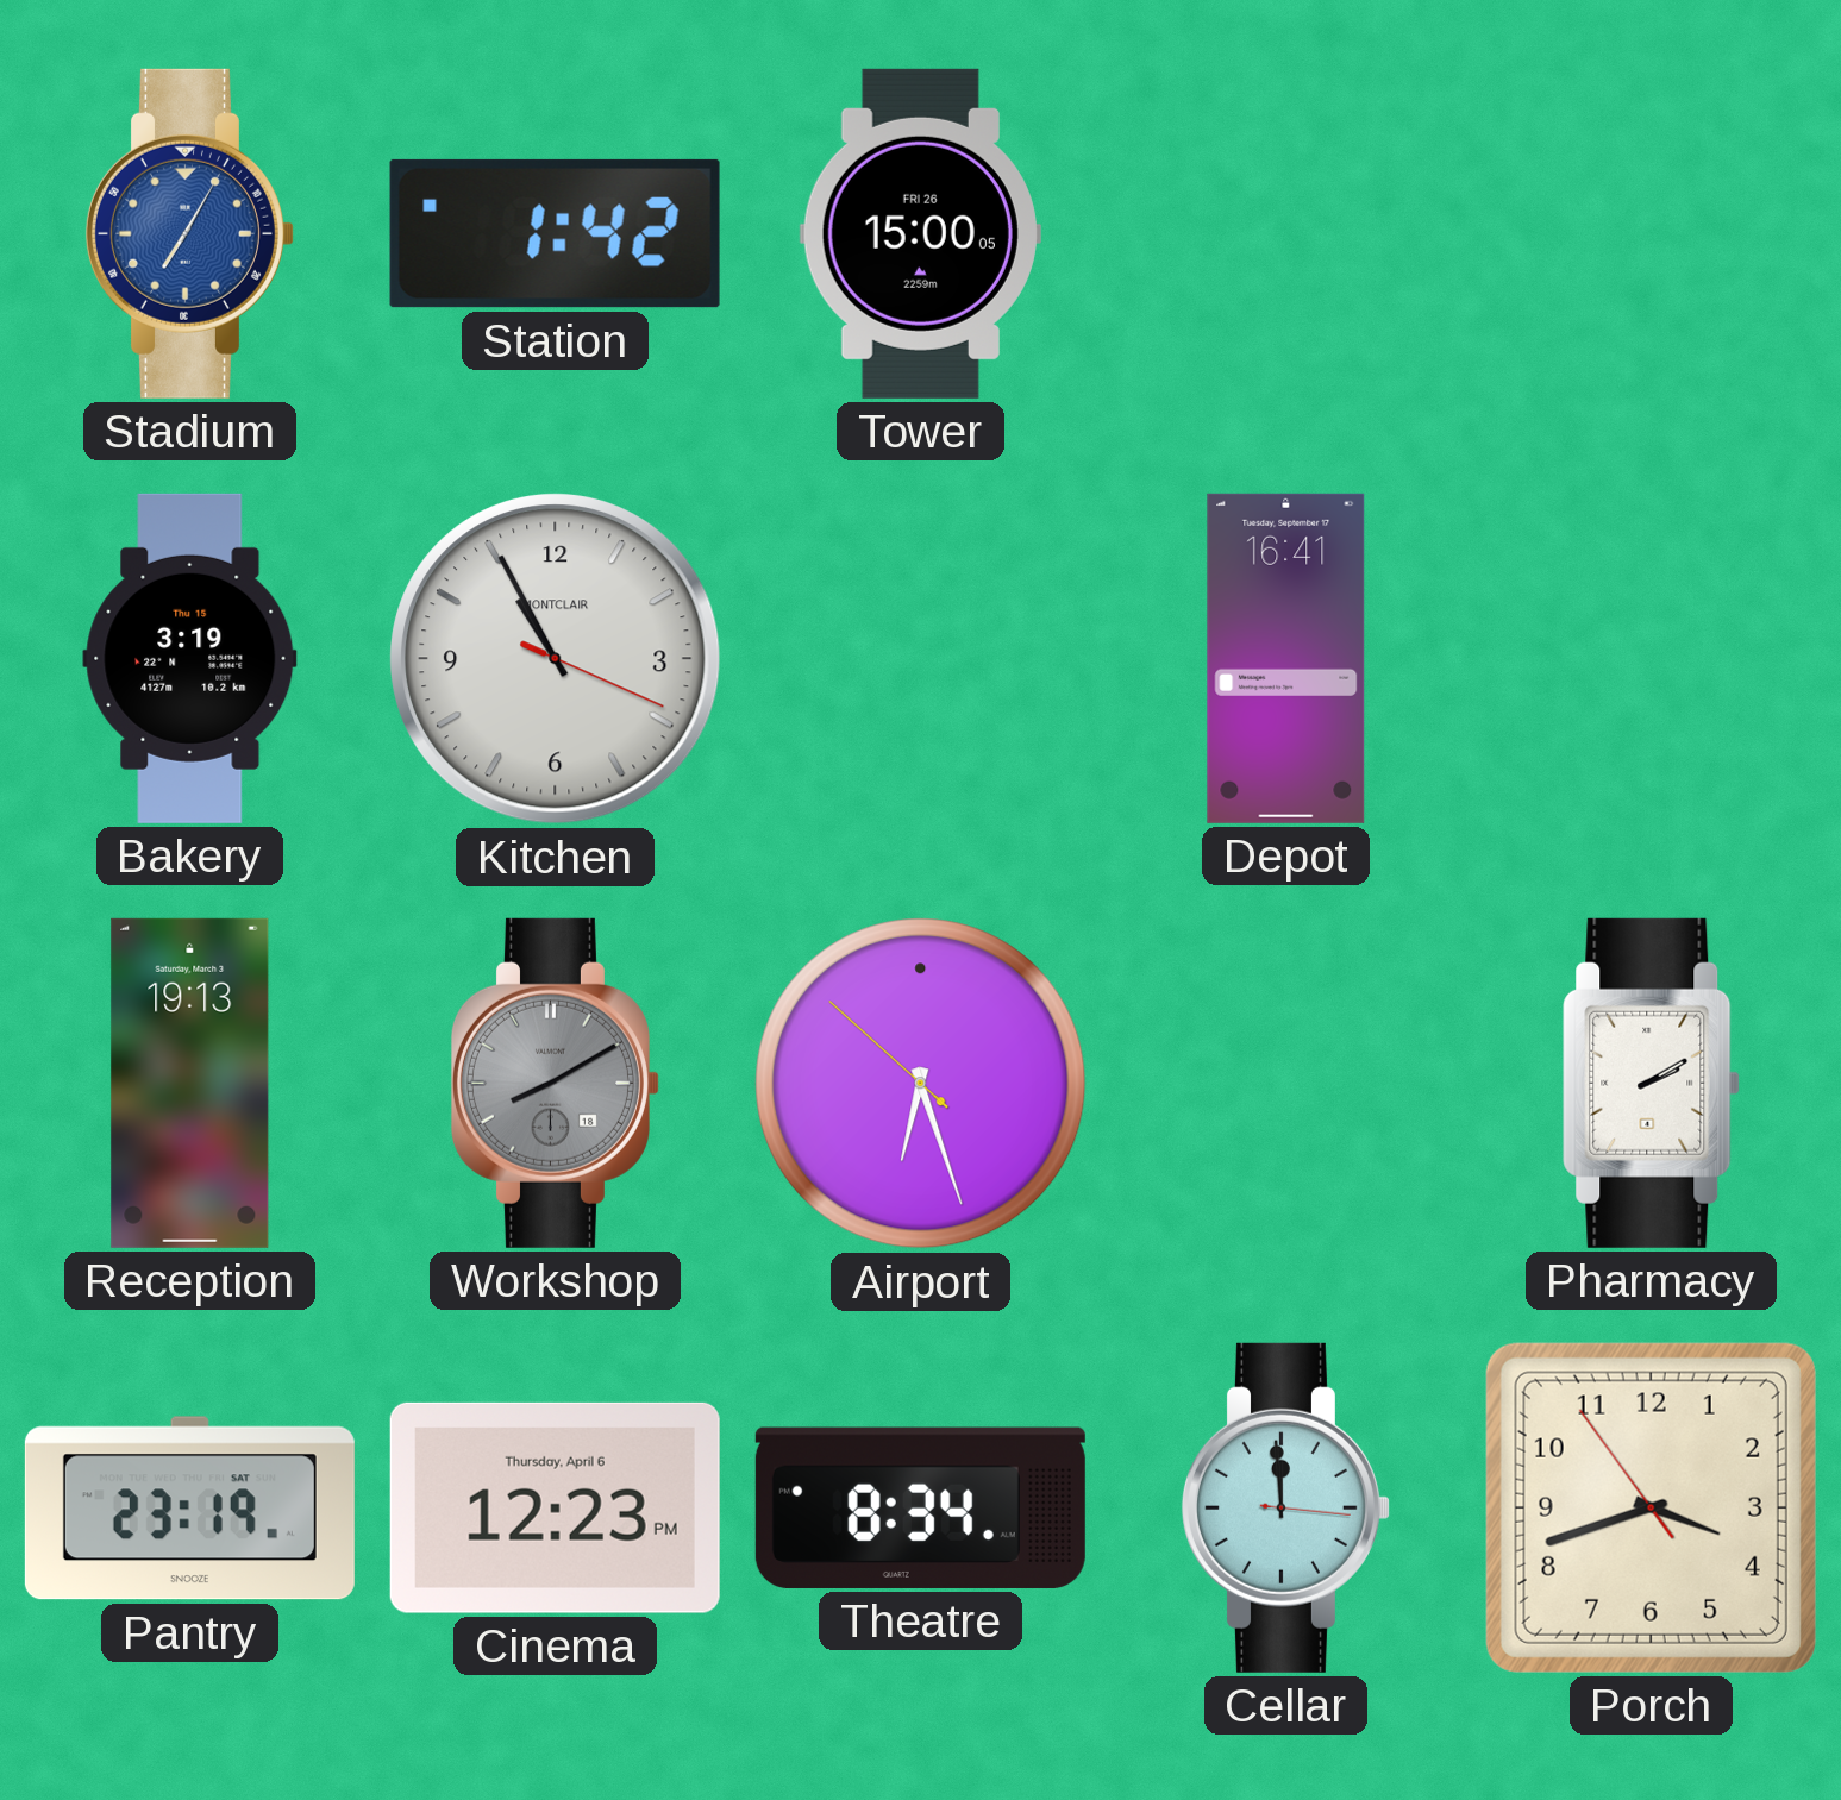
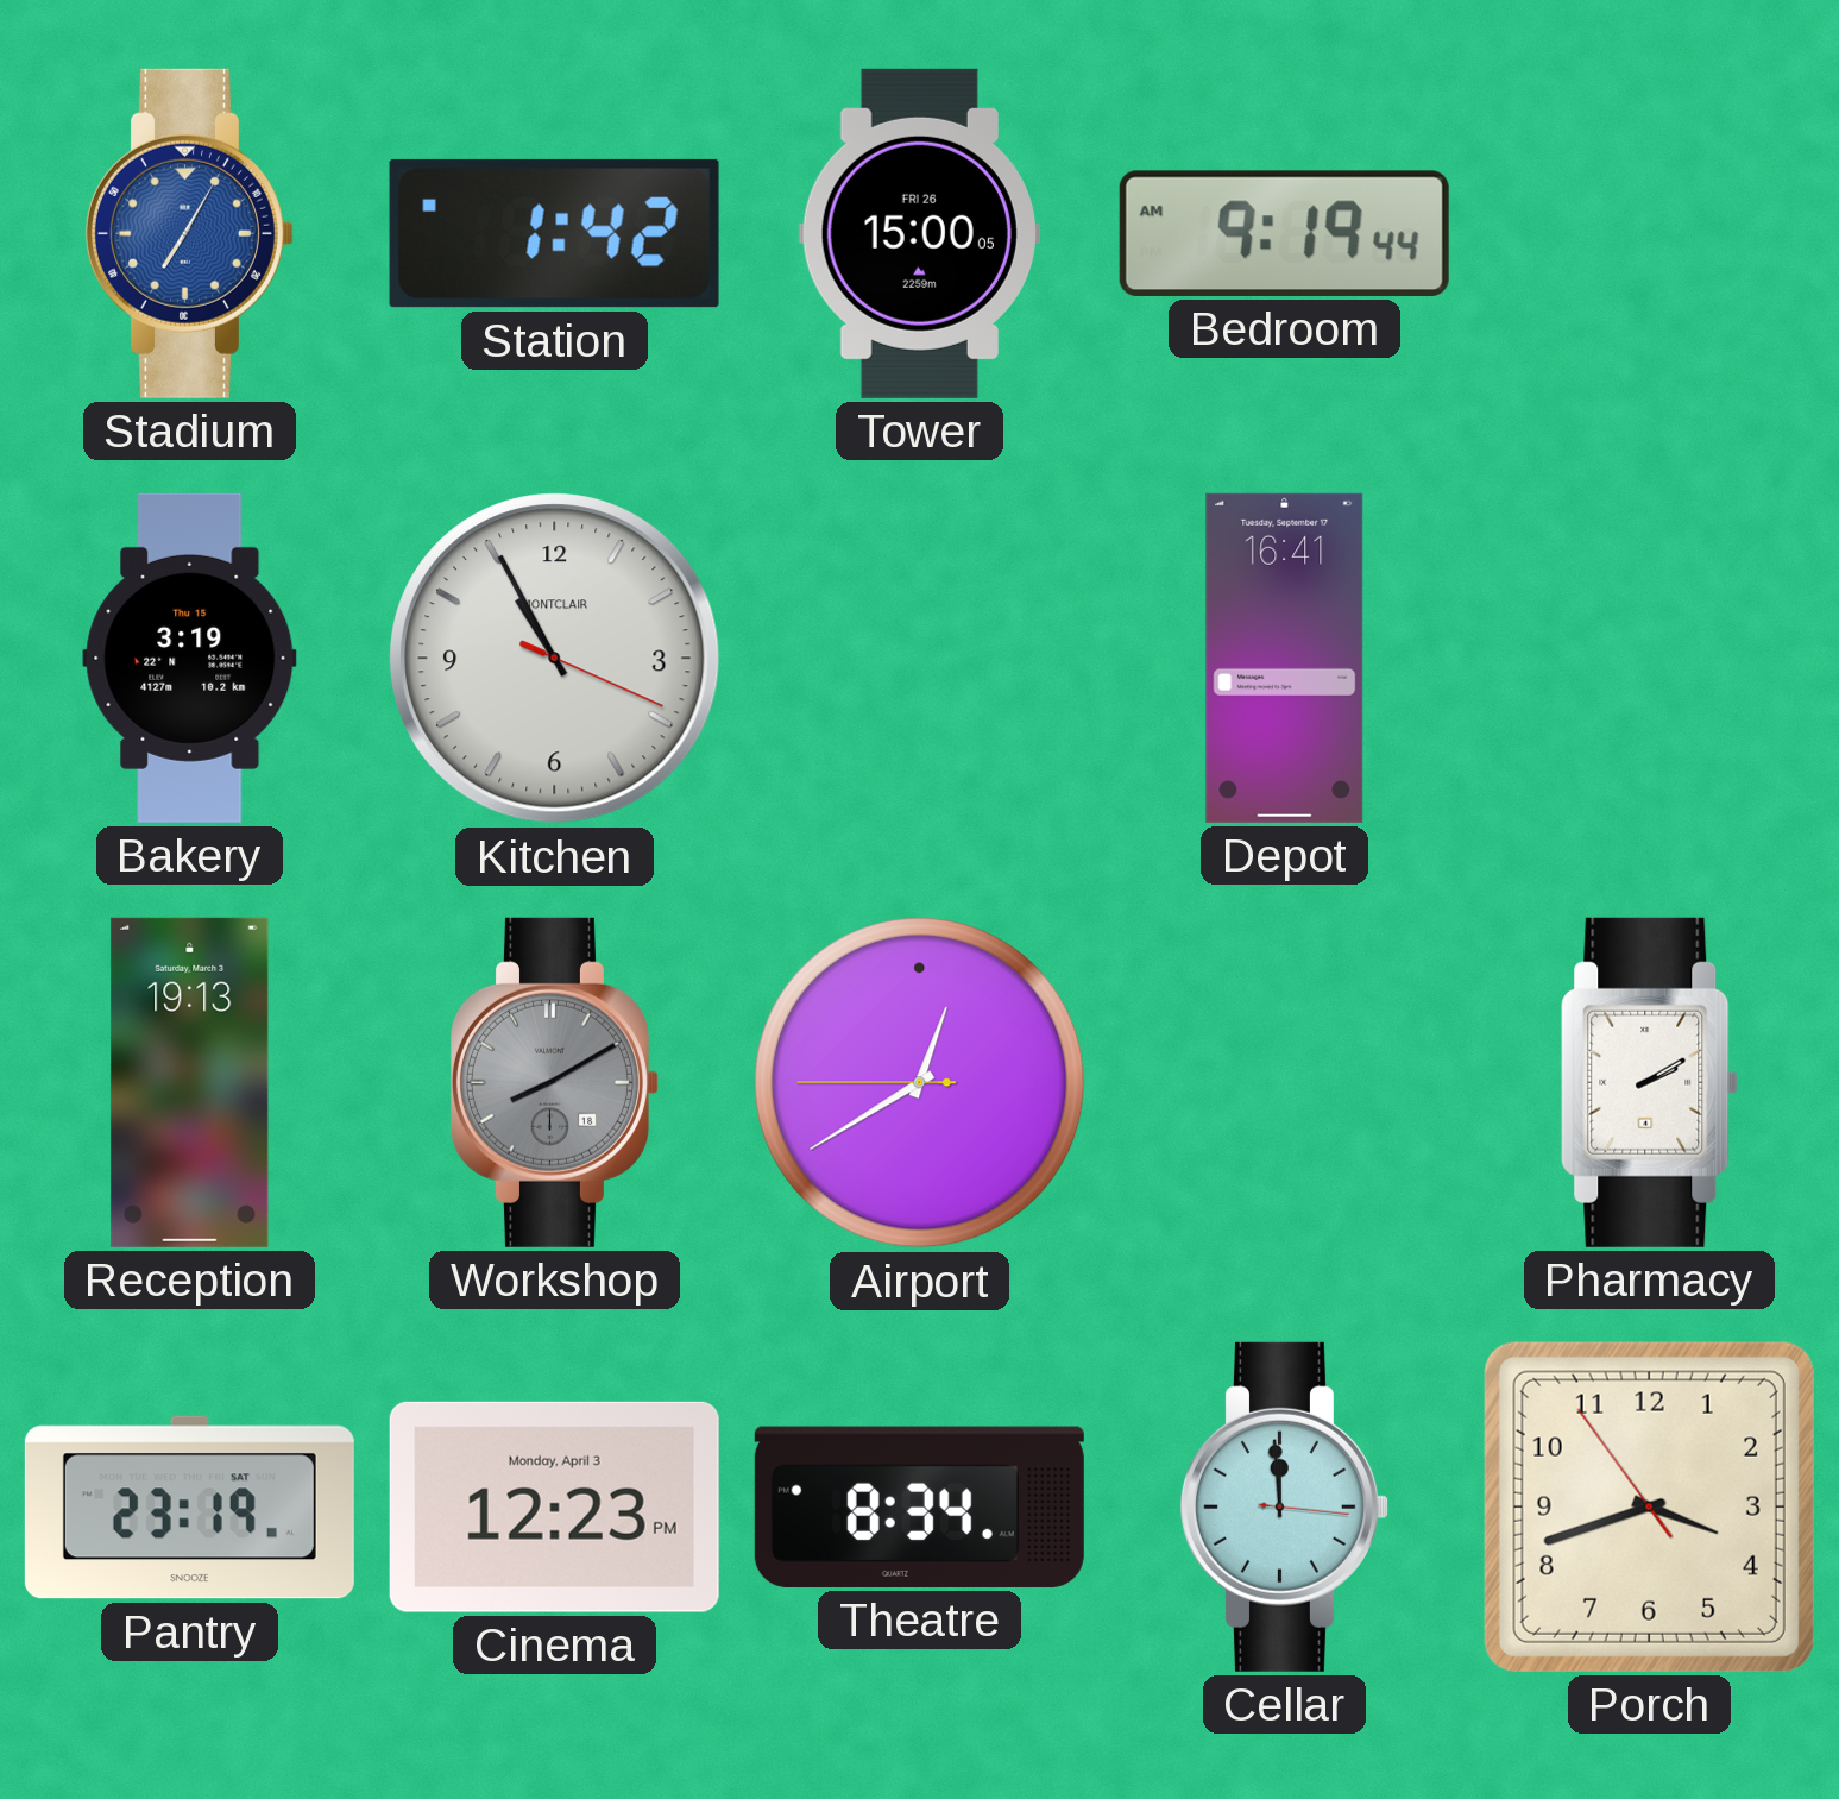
Bedroom: none -> 9:19 (1284, 233)
Airport: 6:26 -> 12:39 (920, 1083)
Cinema date: Thursday, April 6 -> Monday, April 3 (554, 1506)
